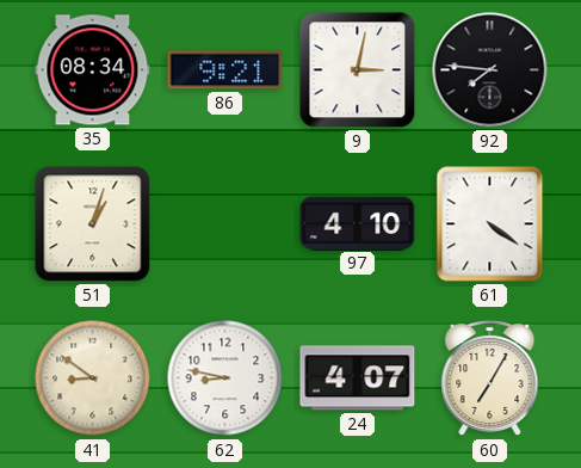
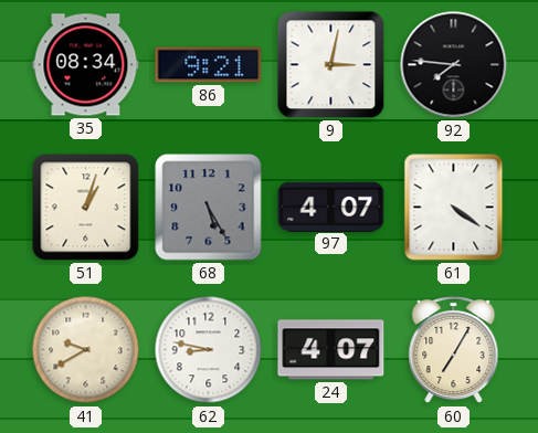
68: none -> 5:25 (209, 208)
97: 4:10 -> 4:07 (331, 207)
41: 8:51 -> 9:40 (86, 350)
